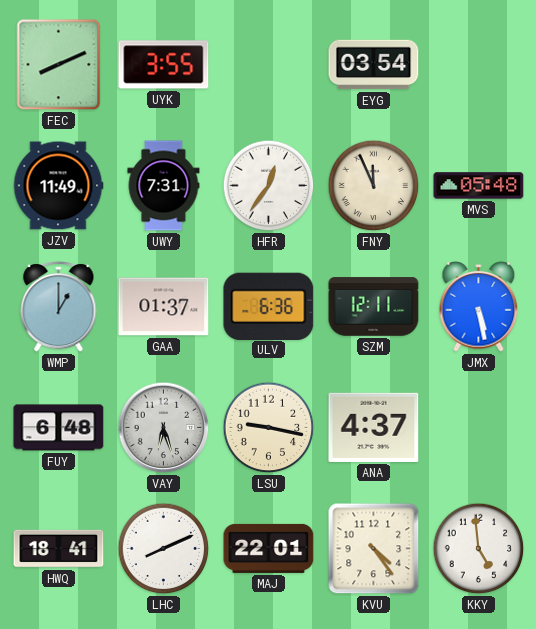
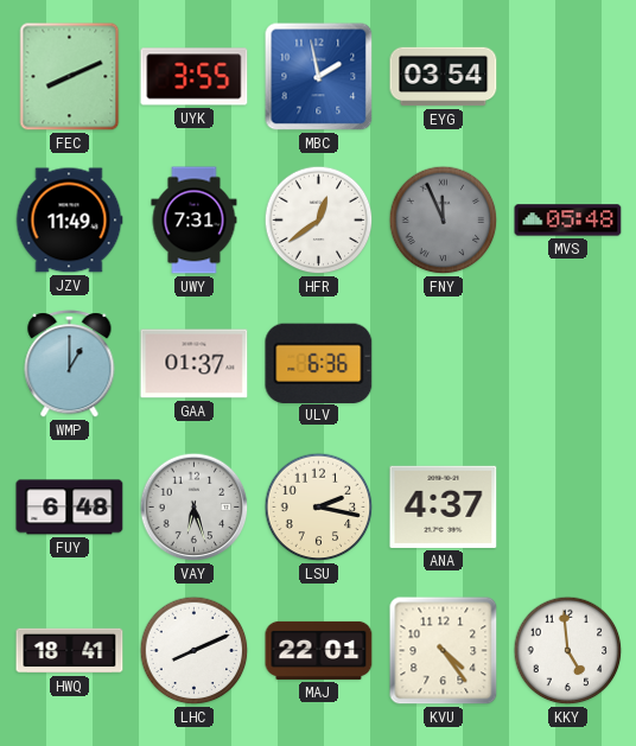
MBC: none -> 1:58 (319, 77)
HFR: 12:36 -> 12:39 (319, 221)
FNY dial: cream -> grey (444, 221)
SZM: 12:11 -> none (374, 307)
JMX: 5:28 -> none (479, 307)
LSU: 9:17 -> 2:17 (319, 508)
